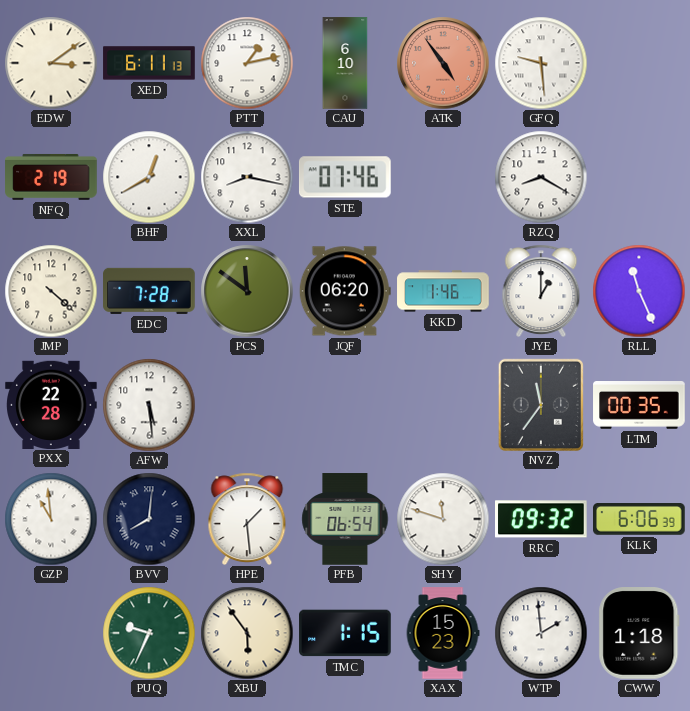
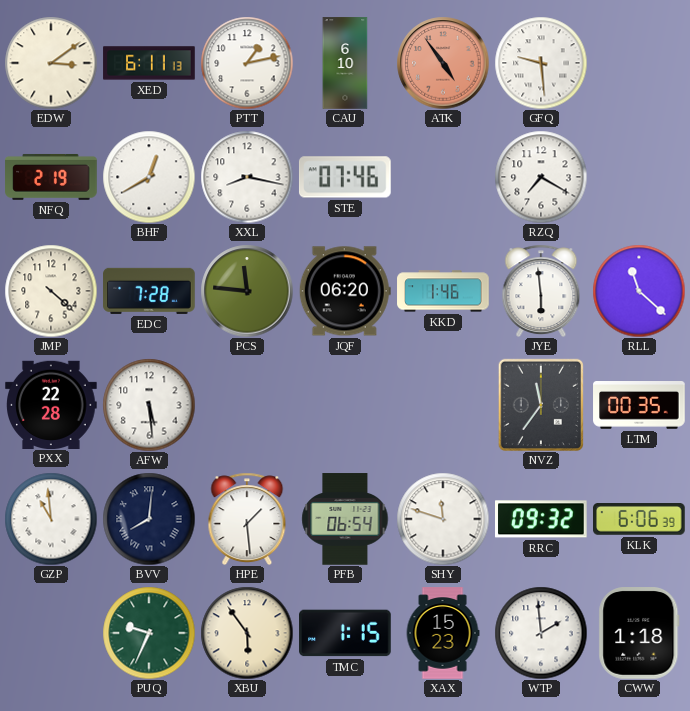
RZQ: 8:20 -> 7:20 (541, 177)
PCS: 11:51 -> 11:46 (247, 291)
JYE: 1:00 -> 5:59 (541, 291)
RLL: 11:26 -> 11:22 (639, 291)
